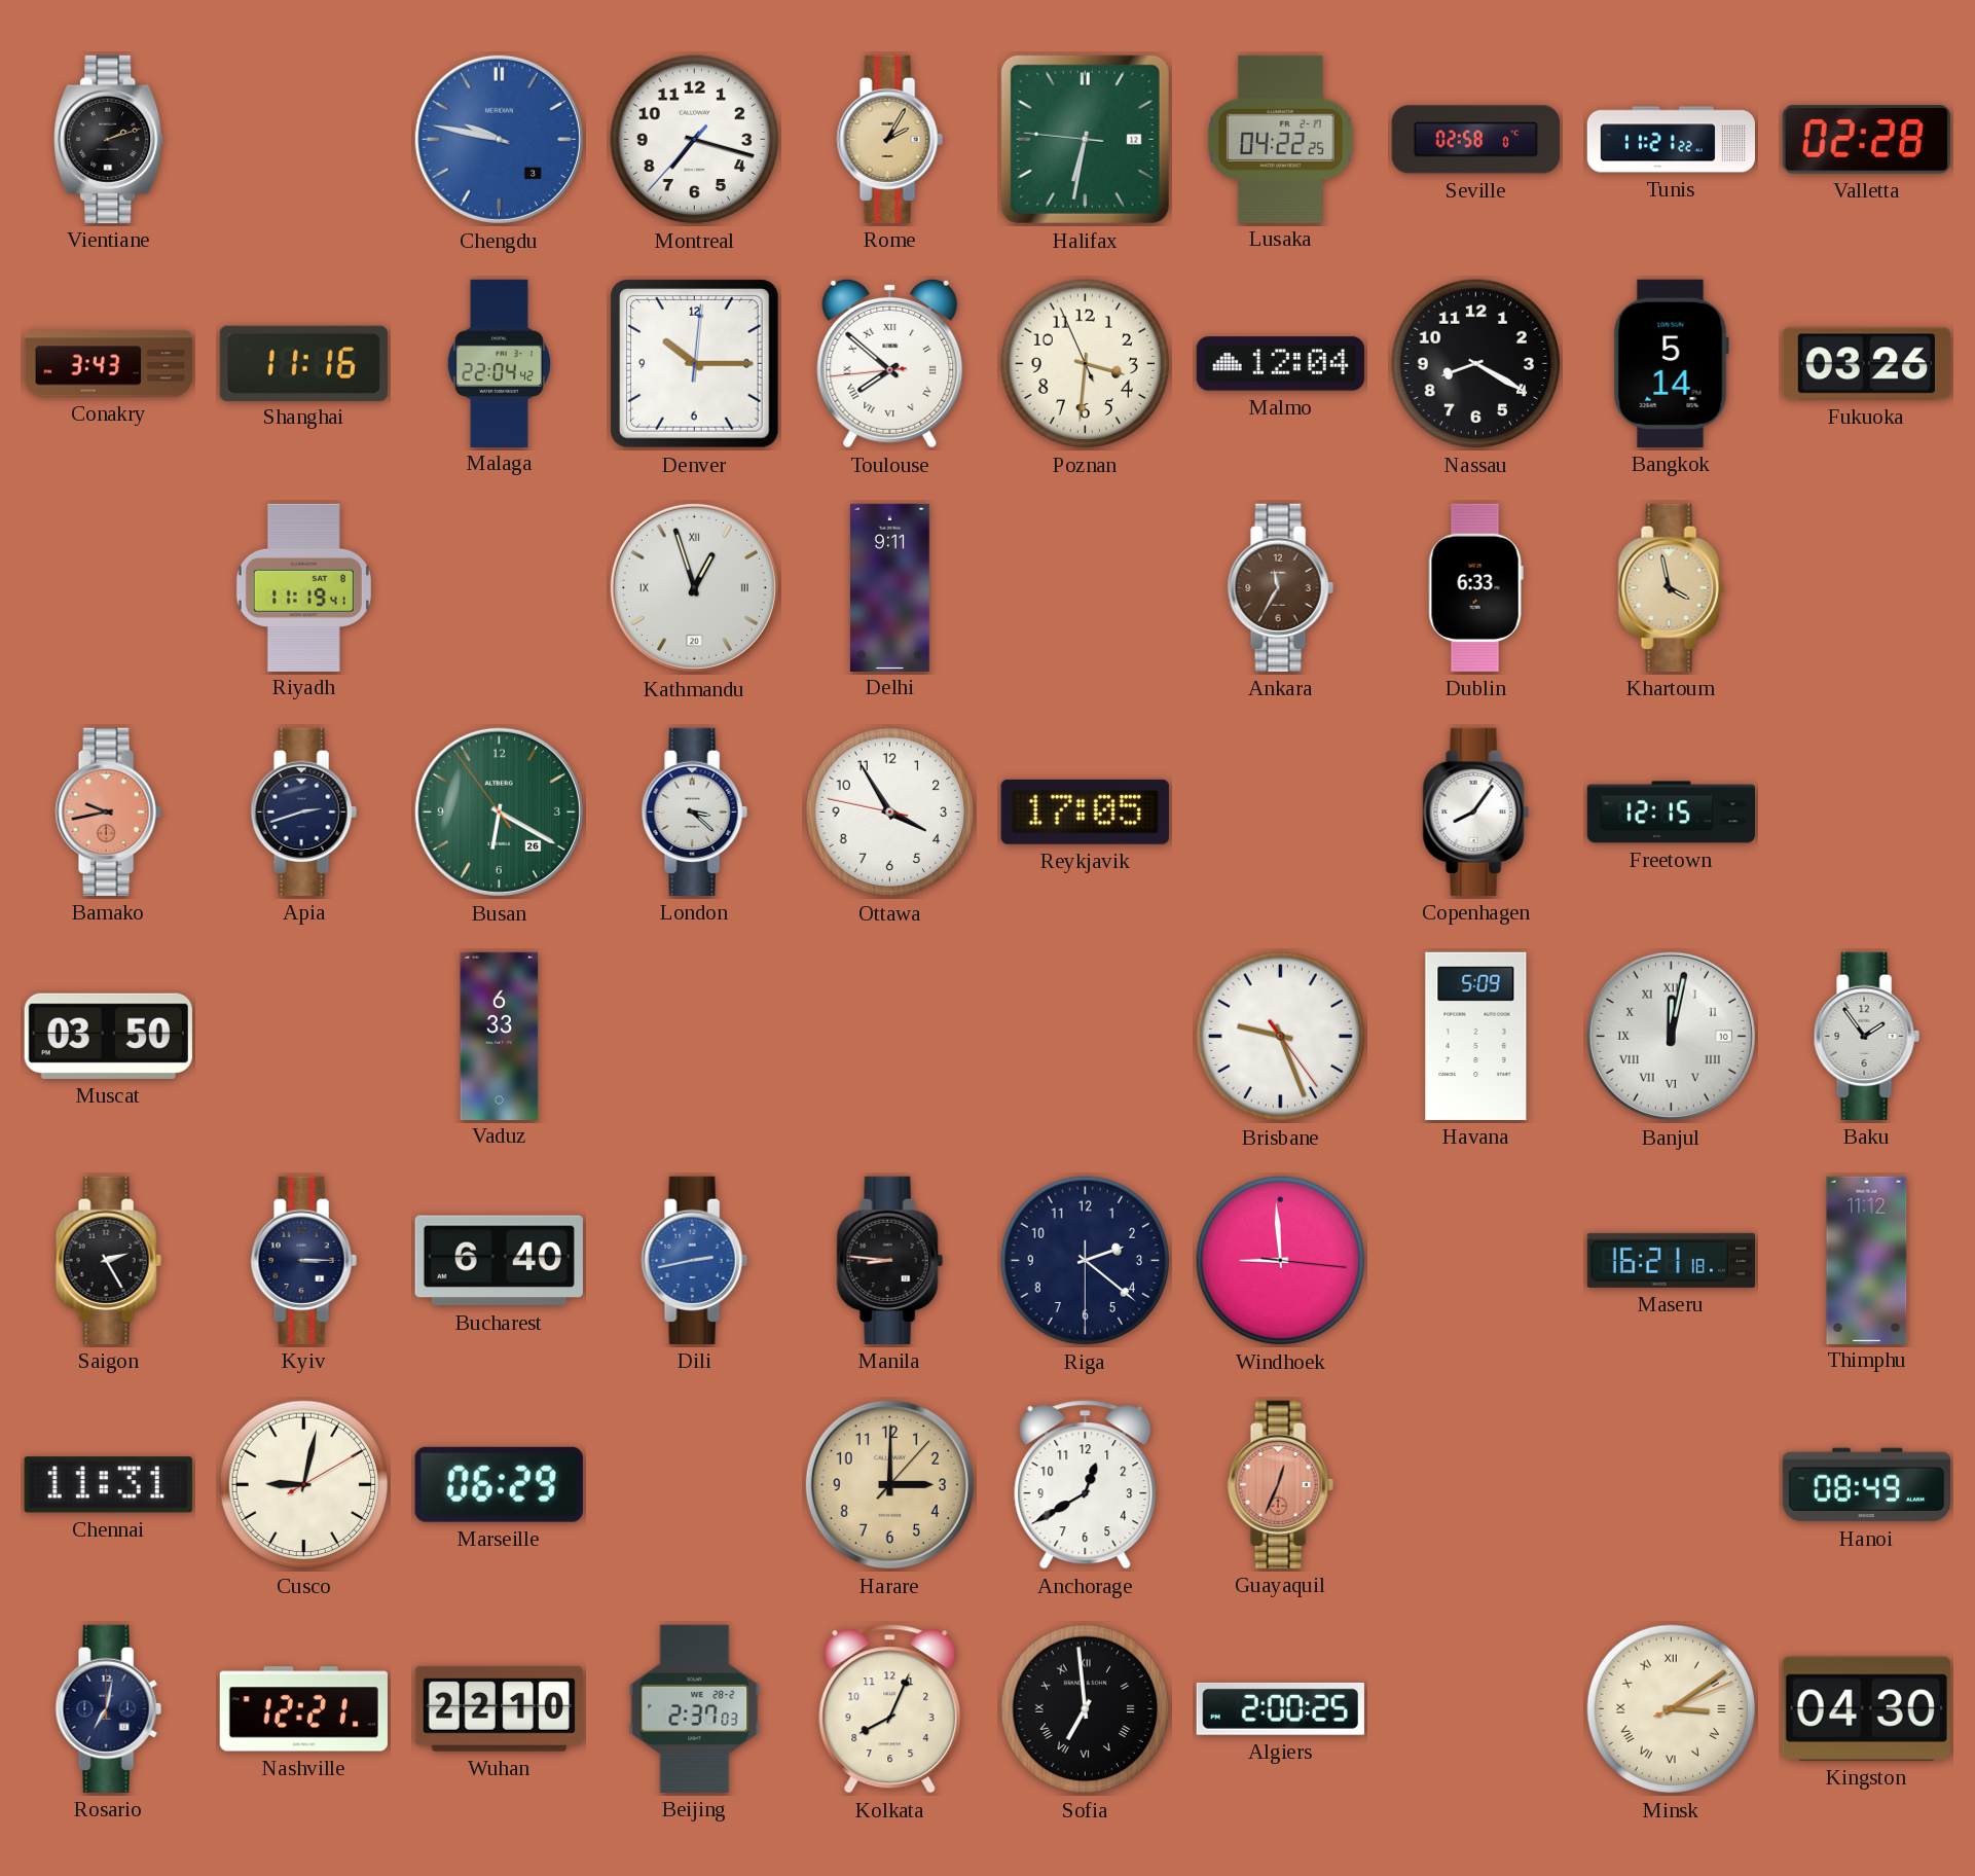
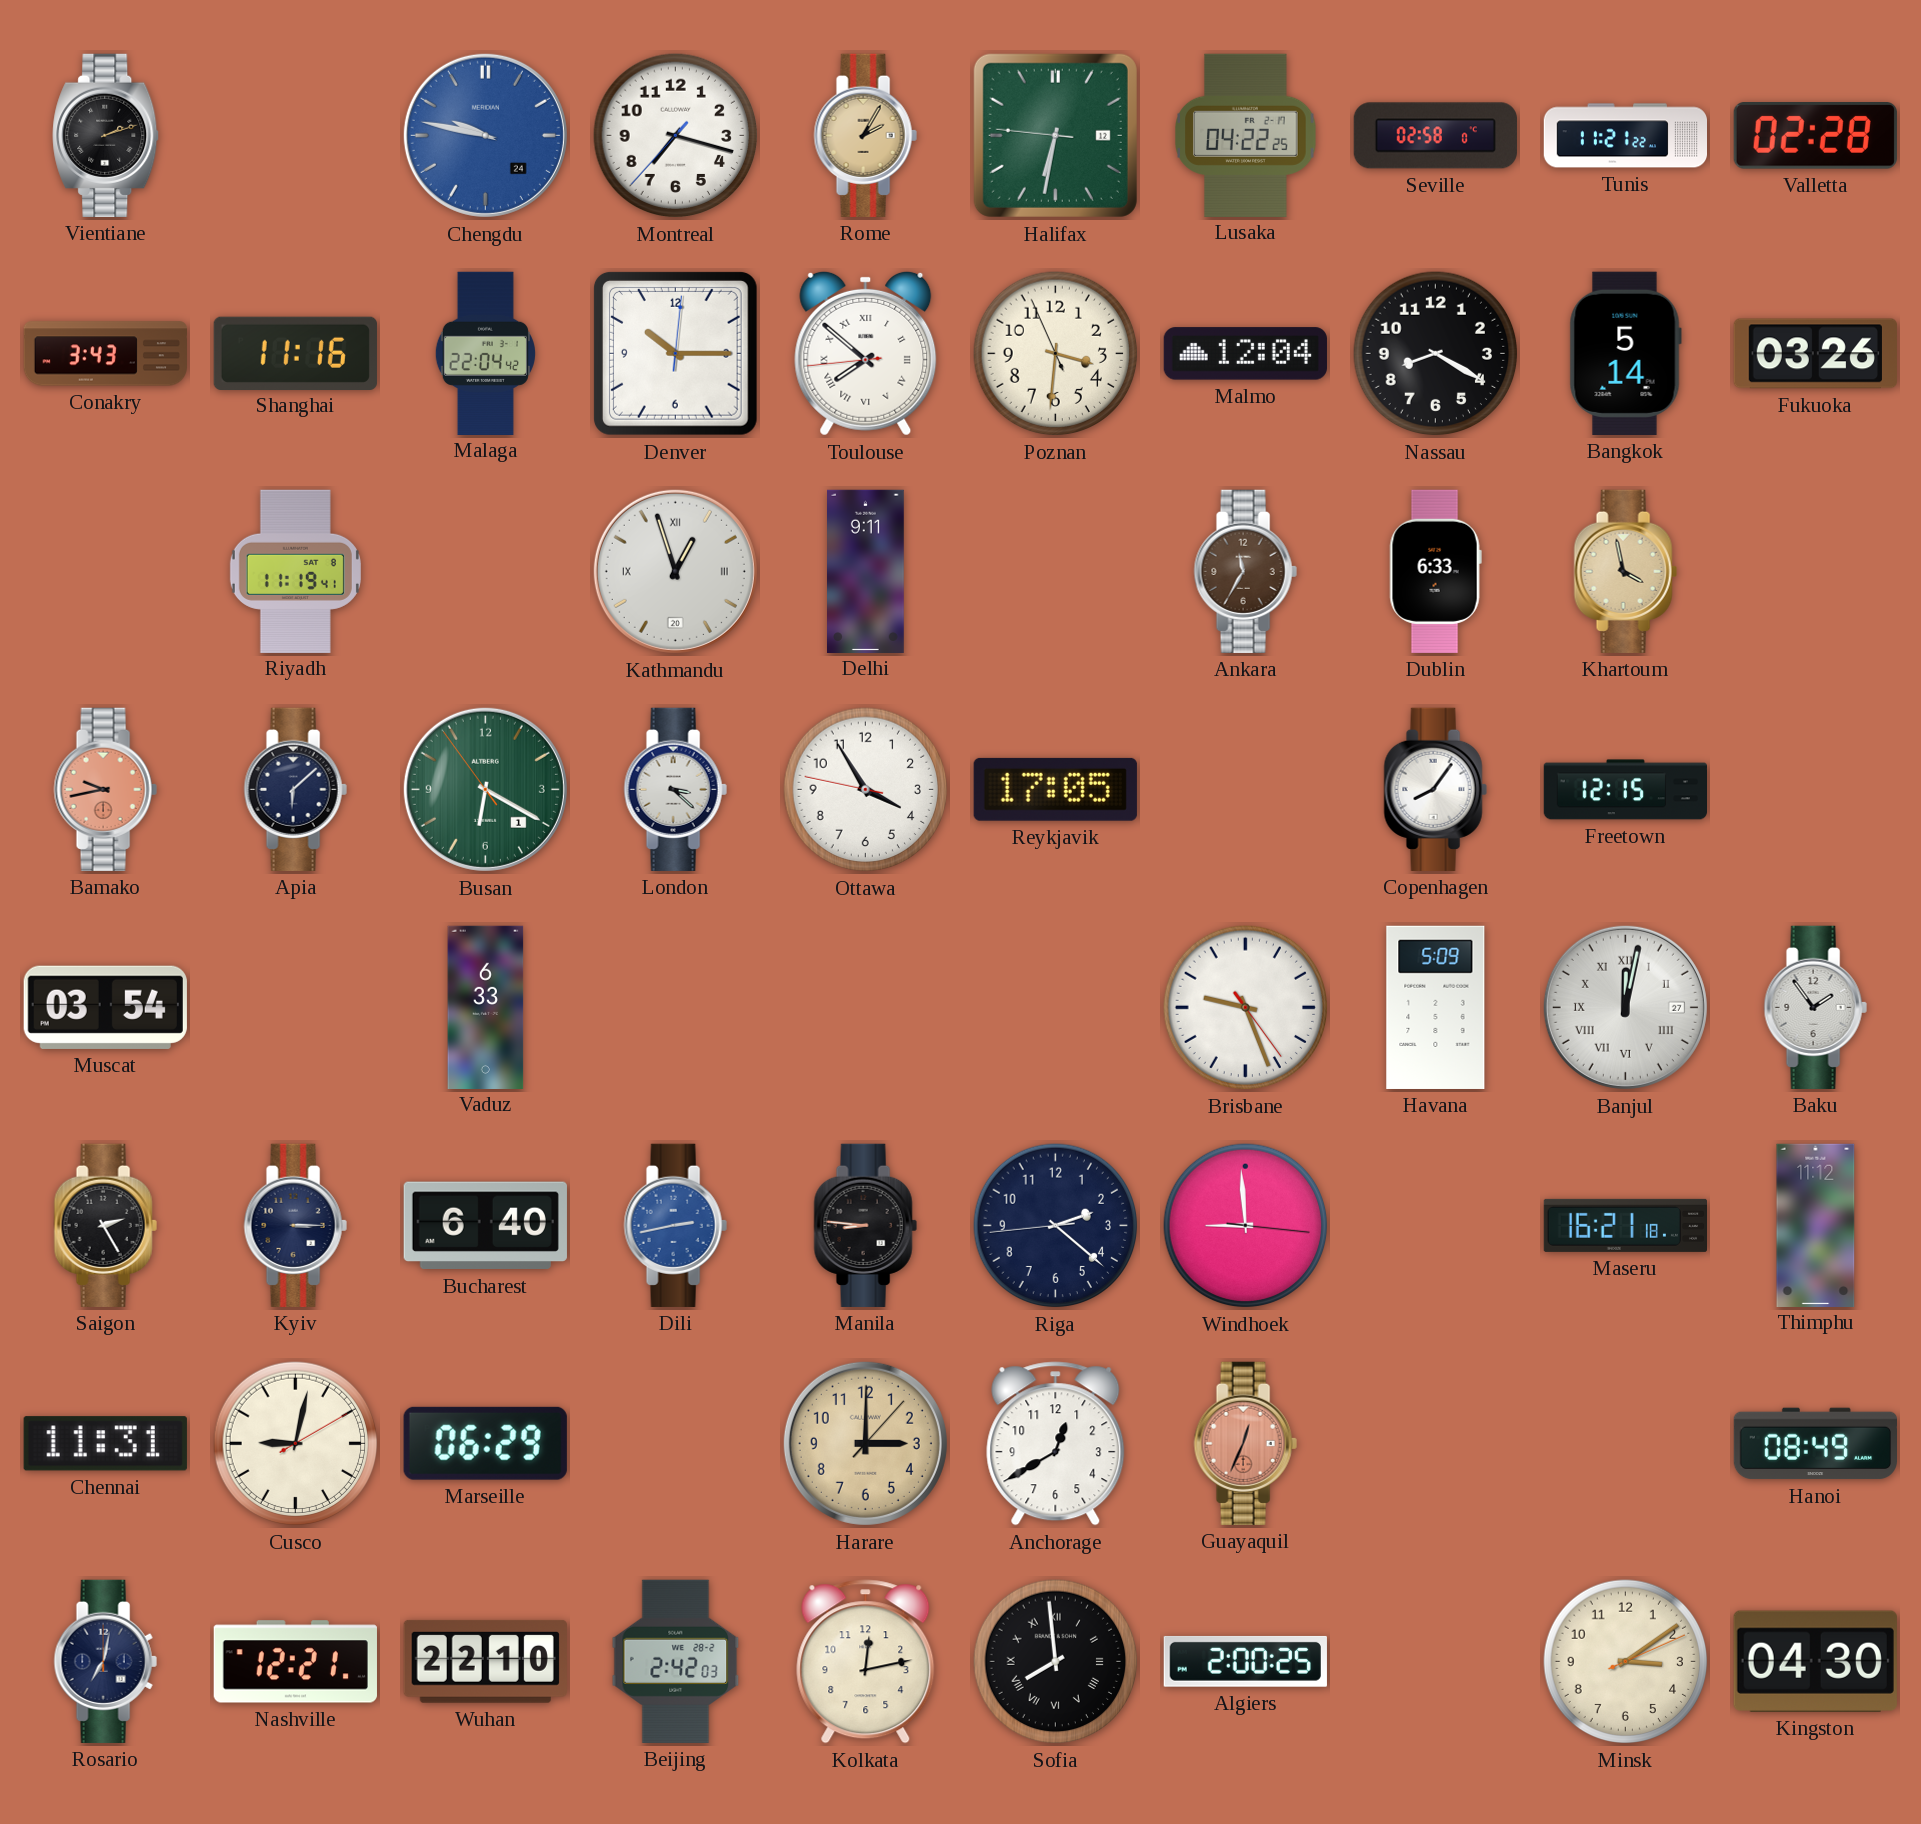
Chengdu date: 3 -> 24 (485, 135)
Apia: 2:42 -> 6:08 (295, 789)
Busan date: 26 -> 1 (485, 789)
Muscat: 03:50 -> 03:54 (105, 1007)
Banjul date: 10 -> 27 (1625, 1007)
Riga: 2:21:30 -> 2:21:44 (1056, 1226)
Beijing: 2:37 -> 2:42 (676, 1661)
Kolkata: 8:04 -> 12:13 (866, 1662)
Sofia: 6:59 -> 7:59 (1056, 1662)
Minsk numerals: Roman -> Arabic (1626, 1662)
